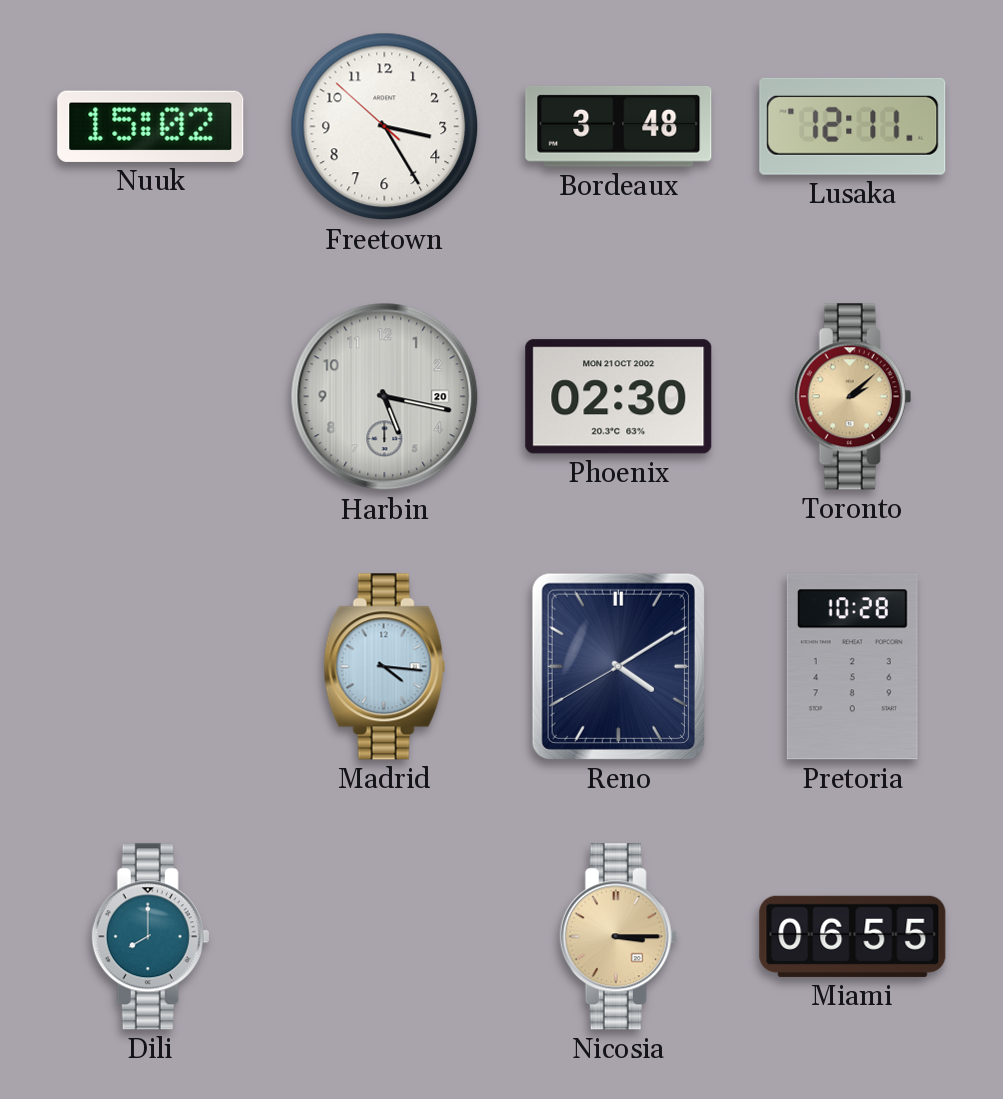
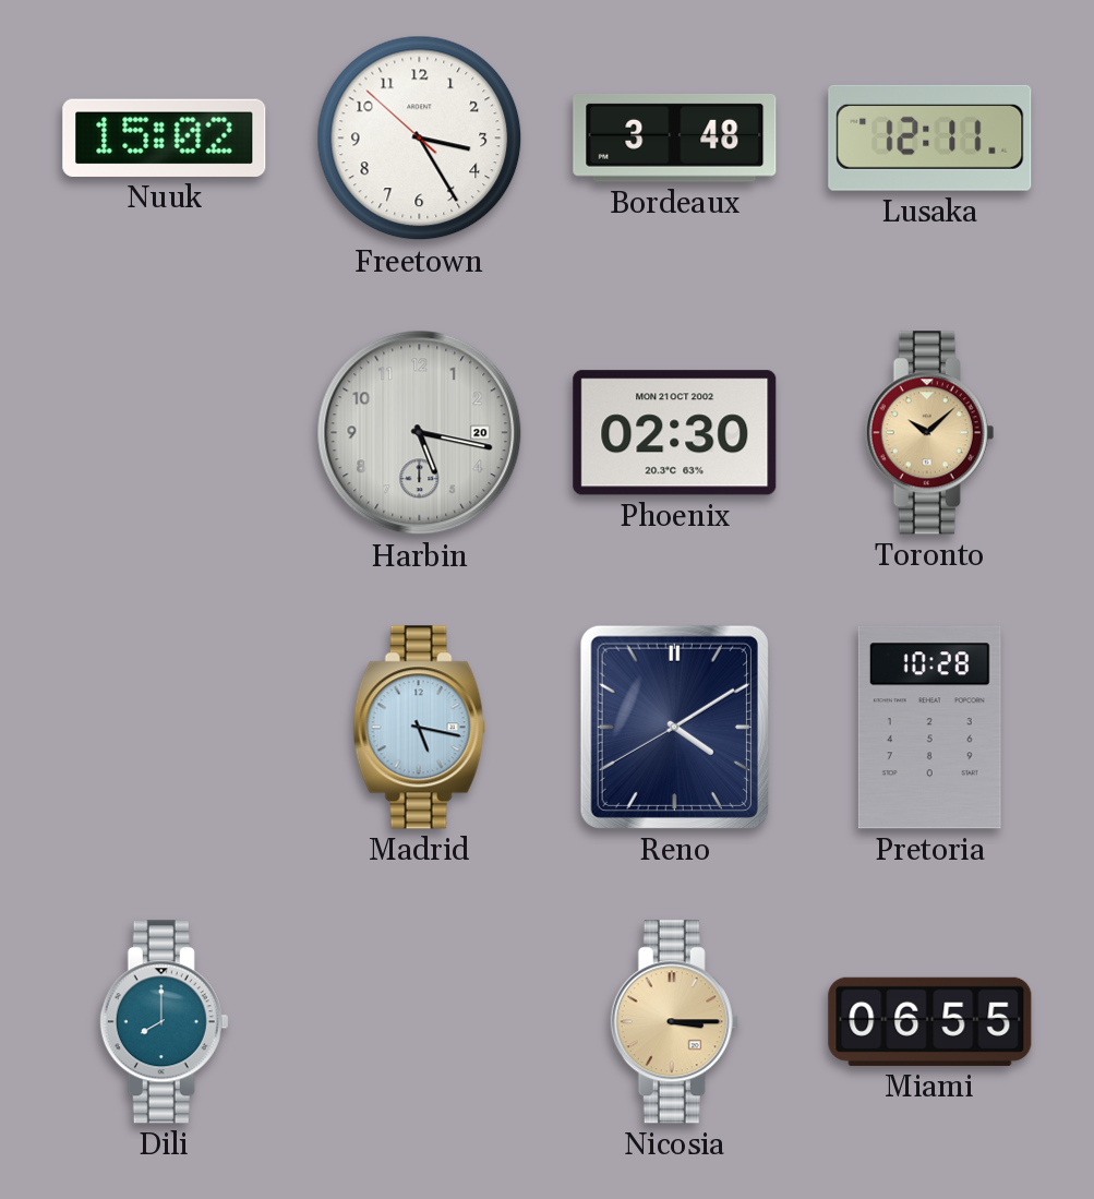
Toronto: 2:08 -> 10:08 (930, 433)
Madrid: 4:16 -> 5:17 (420, 728)
